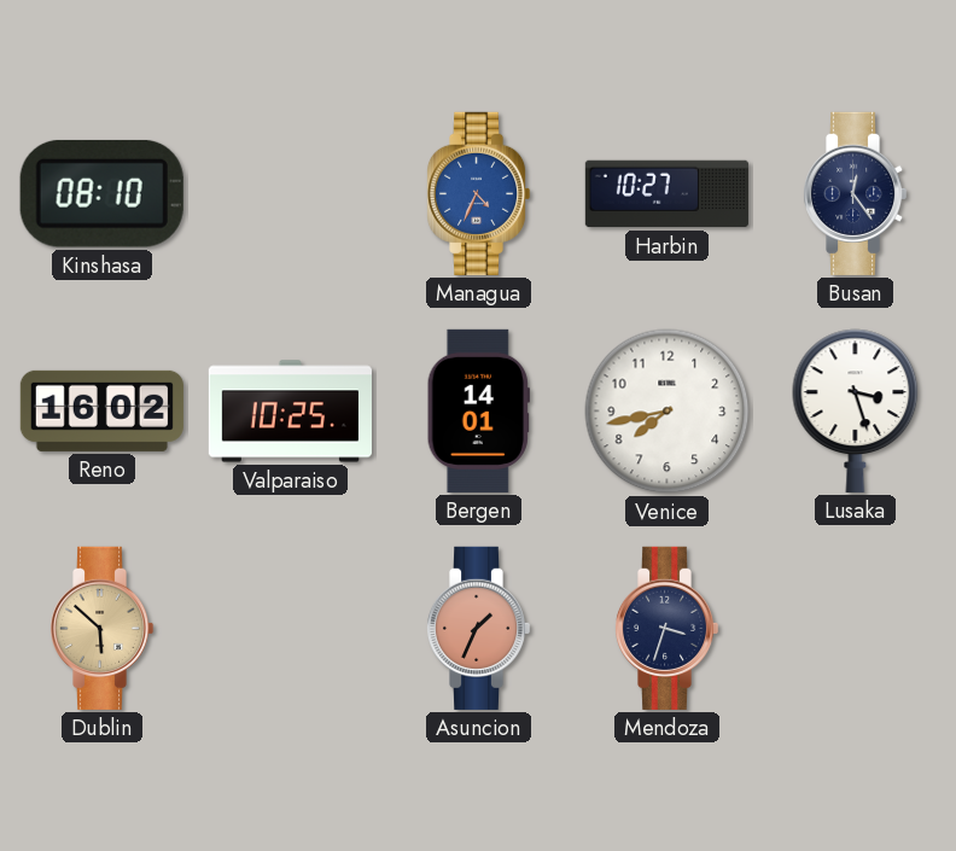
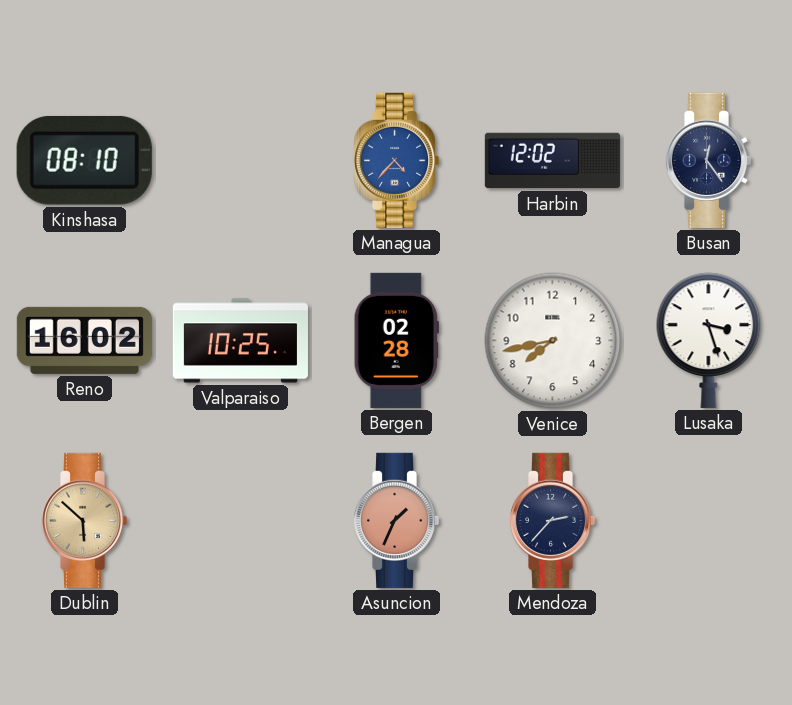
Managua: 4:34 -> 4:37 (396, 160)
Harbin: 10:27 -> 12:02 (552, 161)
Bergen: 14:01 -> 02:28 (396, 340)
Mendoza: 3:33 -> 2:37 (552, 520)
